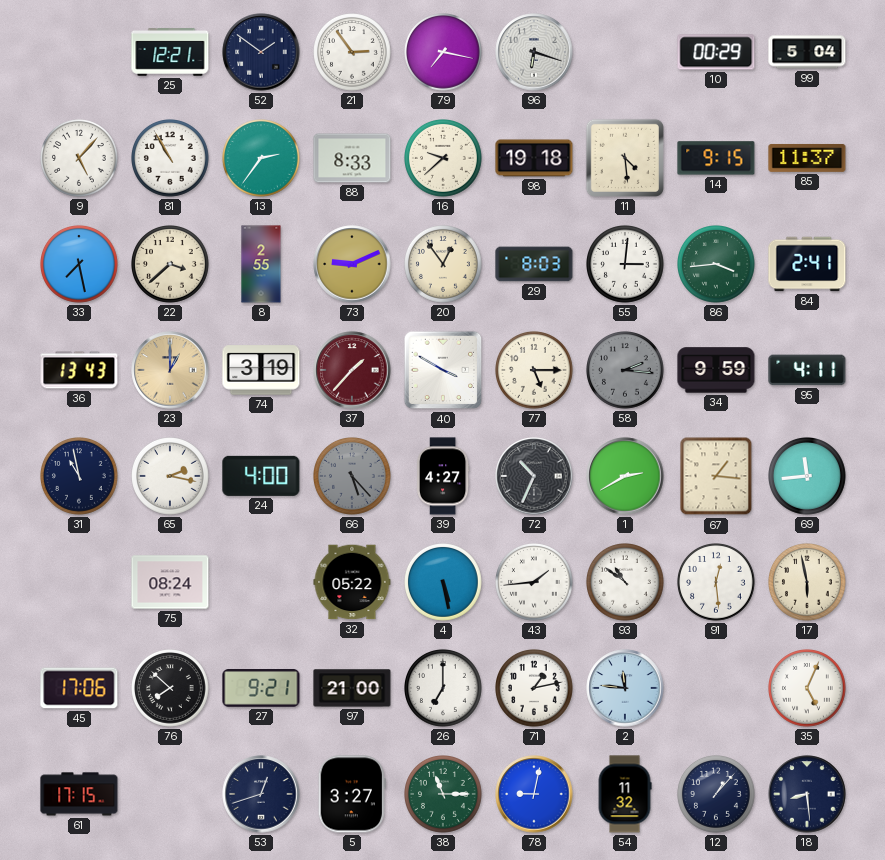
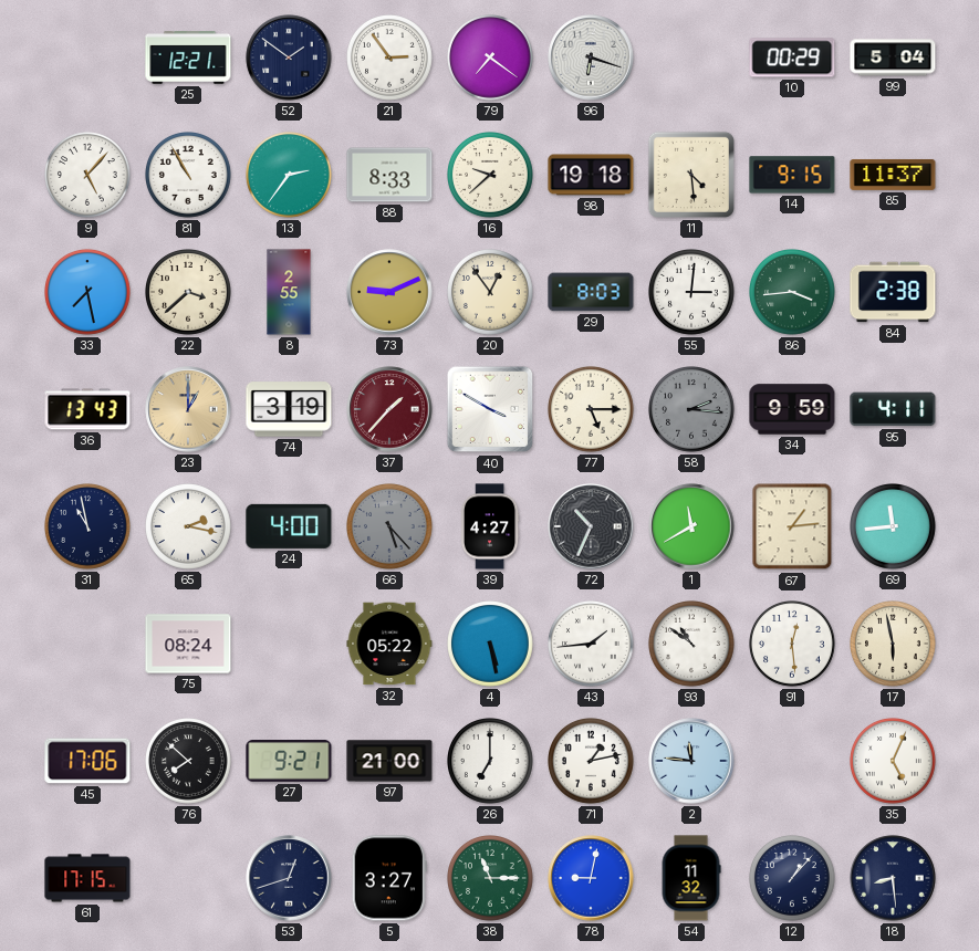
79: 7:17 -> 7:21 (491, 59)
84: 2:41 -> 2:38 (893, 292)
1: 2:40 -> 11:40 (691, 526)
67: 1:16 -> 1:14 (792, 526)
